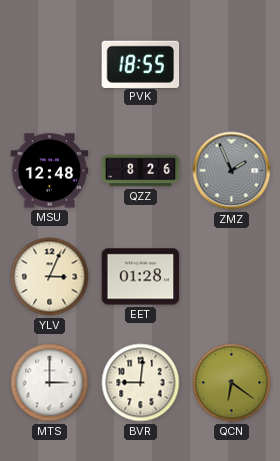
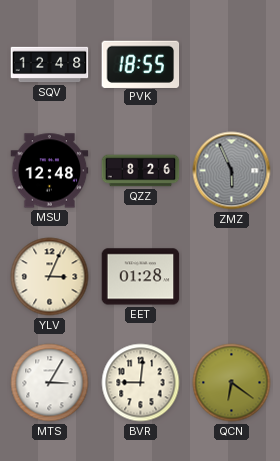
SQV: none -> 12:48 (50, 65)
ZMZ: 1:56 -> 5:56 (232, 171)
MTS: 3:00 -> 3:05 (50, 383)
